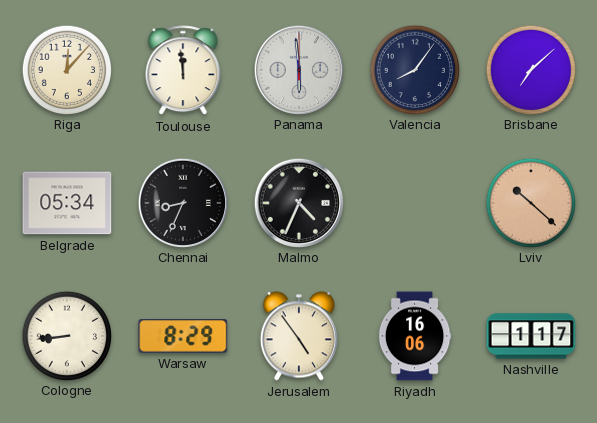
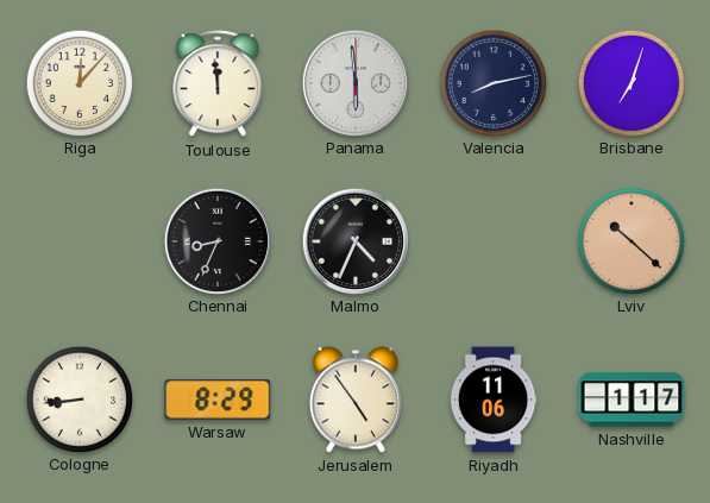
Valencia: 8:06 -> 8:13 (492, 82)
Brisbane: 7:08 -> 7:03 (630, 82)
Belgrade: 05:34 -> none (67, 203)
Riyadh: 16:06 -> 11:06 (494, 400)
